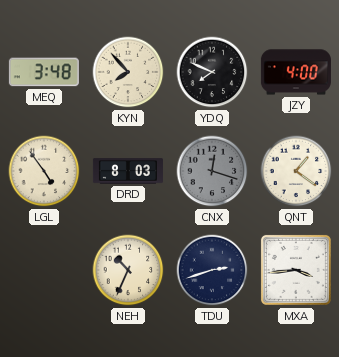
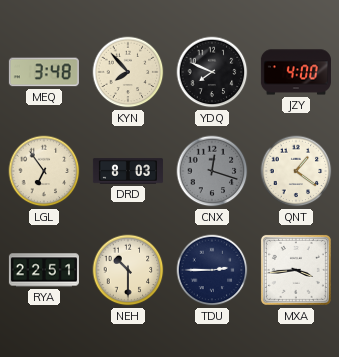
LGL: 4:54 -> 6:54 (44, 171)
RYA: none -> 22:51 (44, 270)
NEH: 10:34 -> 10:30 (128, 270)
TDU: 2:42 -> 2:45 (212, 270)
